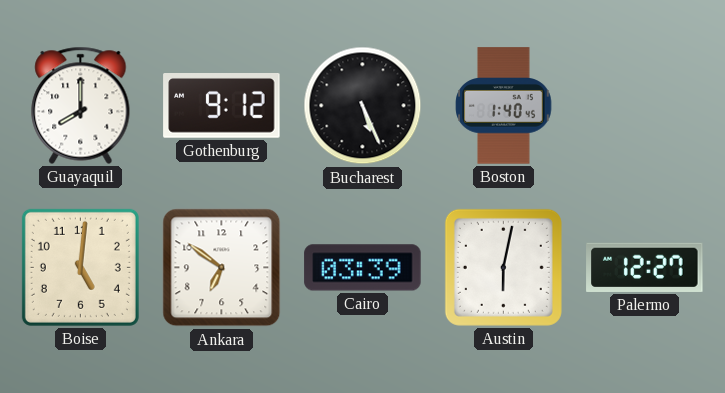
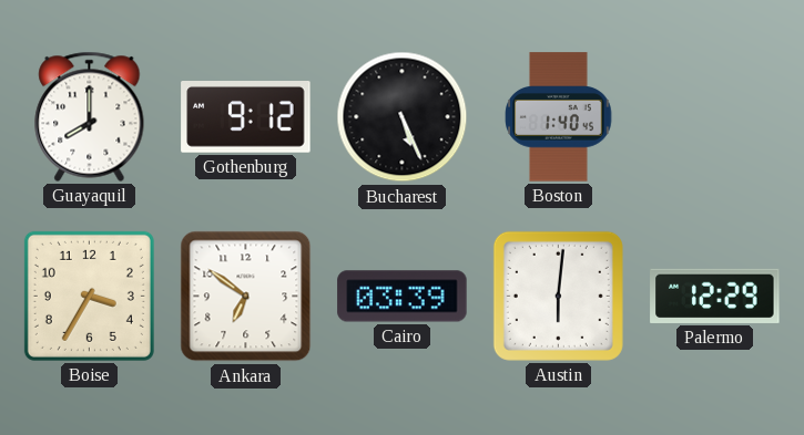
Boise: 5:01 -> 3:35 (89, 296)
Austin: 6:02 -> 6:01 (558, 296)
Palermo: 12:27 -> 12:29 (715, 296)
